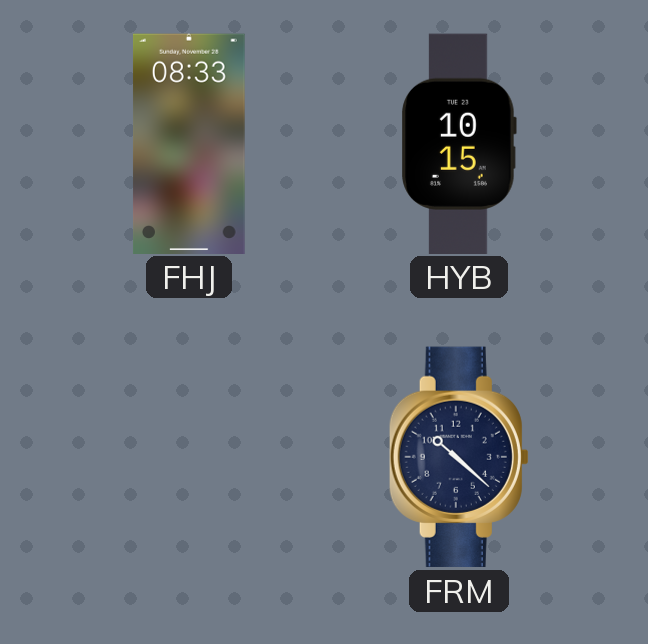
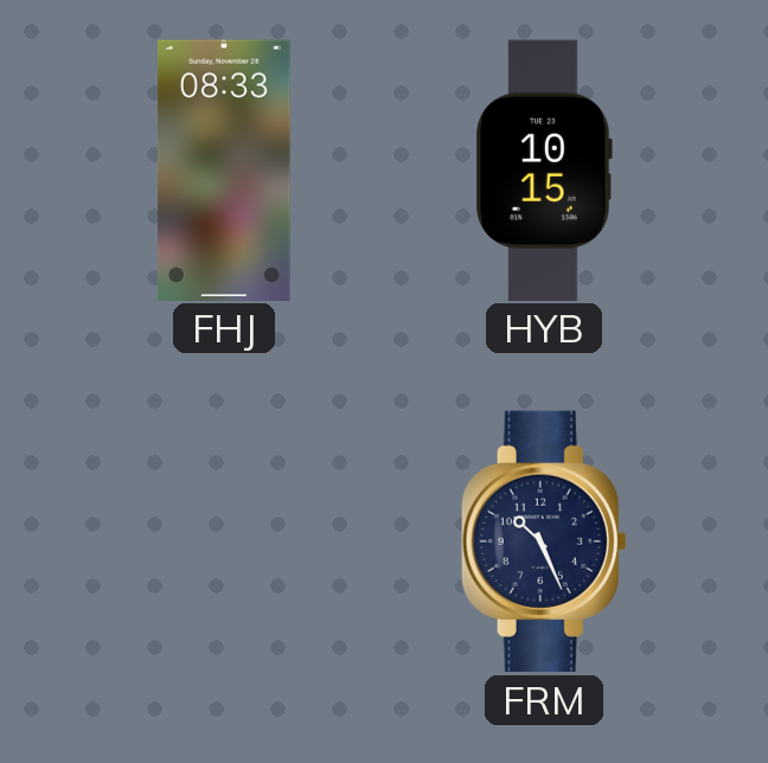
FRM: 10:22 -> 10:26 (544, 541)
